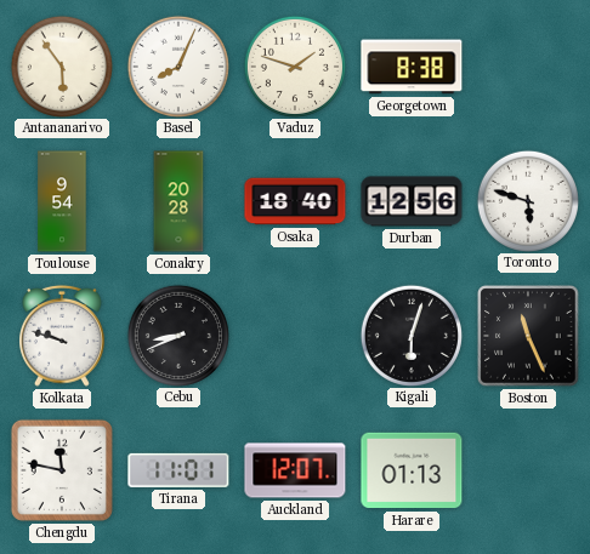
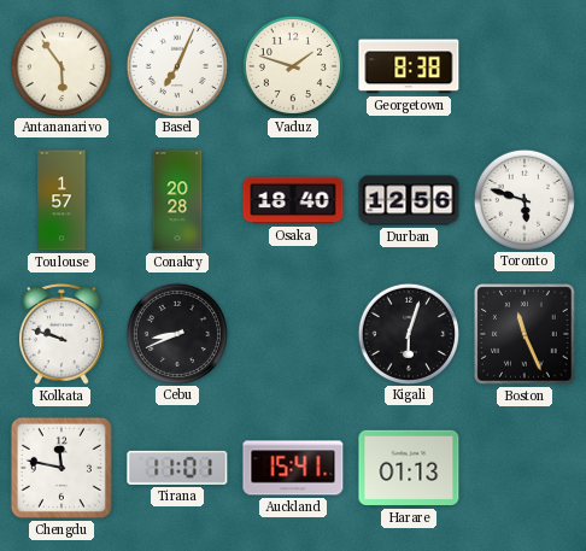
Basel: 8:04 -> 7:04 (176, 65)
Toulouse: 9:54 -> 1:57 (61, 200)
Auckland: 12:07 -> 15:41 (293, 468)
